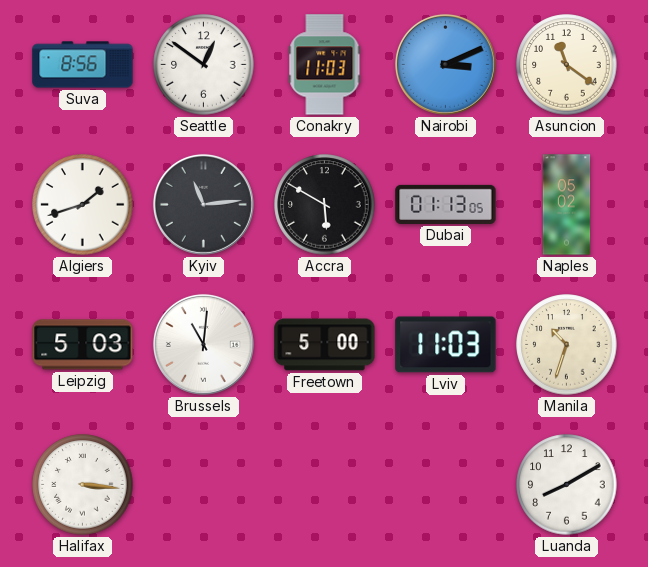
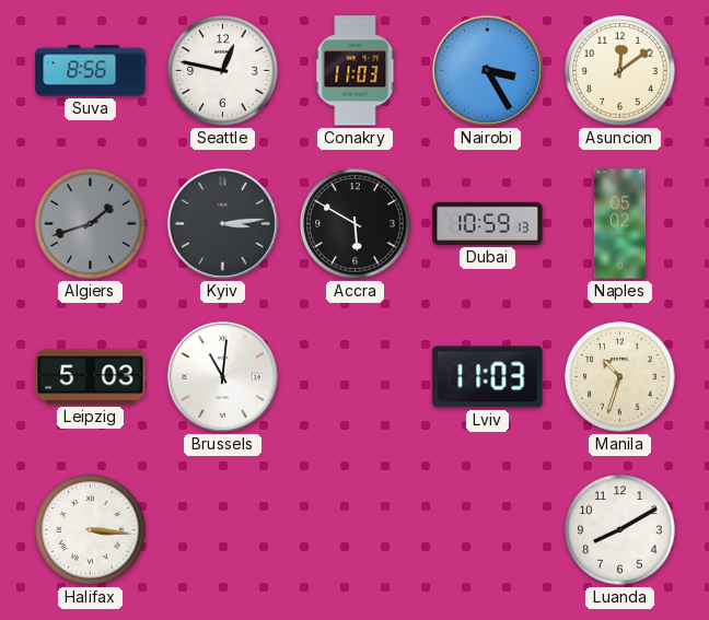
Seattle: 12:51 -> 12:47 (223, 71)
Nairobi: 3:11 -> 3:25 (487, 70)
Asuncion: 11:21 -> 12:09 (620, 71)
Algiers dial: white -> grey (91, 224)
Kyiv: 11:14 -> 3:14 (222, 223)
Dubai: 01:13 -> 10:59 (488, 223)
Freetown: 5:00 -> none (325, 345)
